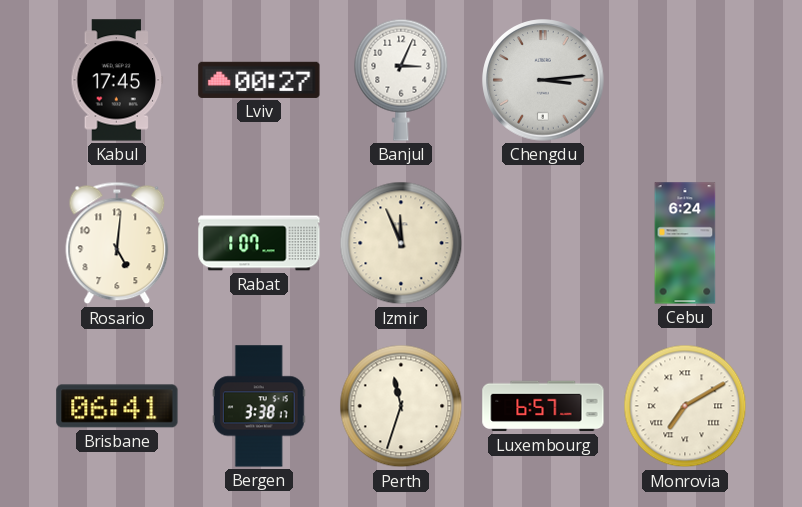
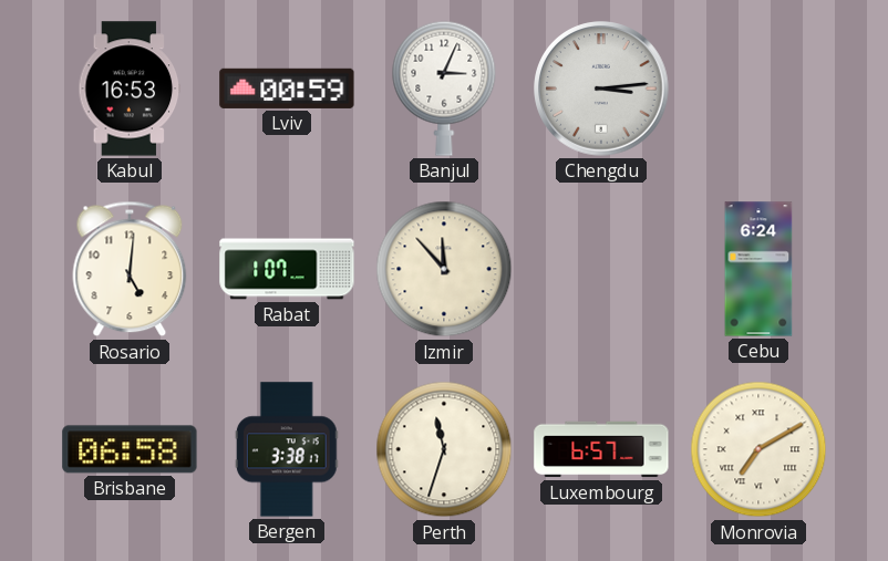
Kabul: 17:45 -> 16:53 (130, 89)
Lviv: 00:27 -> 00:59 (287, 89)
Izmir: 11:56 -> 11:53 (444, 269)
Brisbane: 06:41 -> 06:58 (130, 449)
